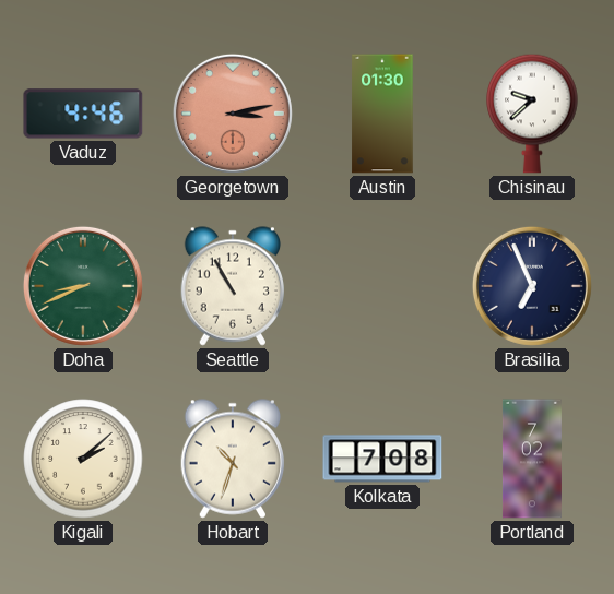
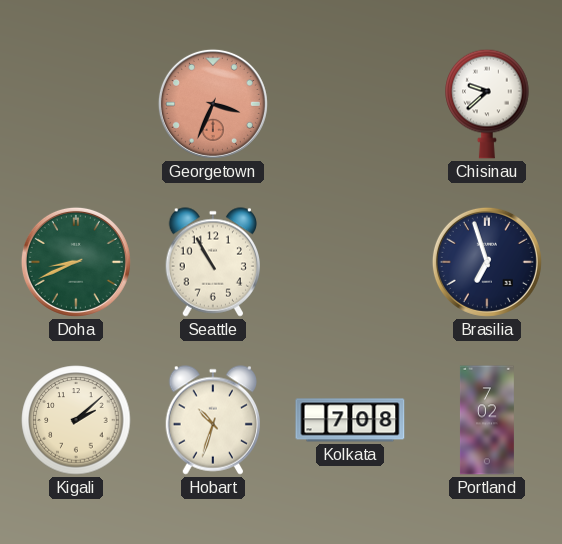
Vaduz: 4:46 -> none (83, 114)
Georgetown: 3:13 -> 3:34 (213, 104)
Austin: 01:30 -> none (382, 114)
Brasilia: 6:56 -> 6:57 (487, 262)
